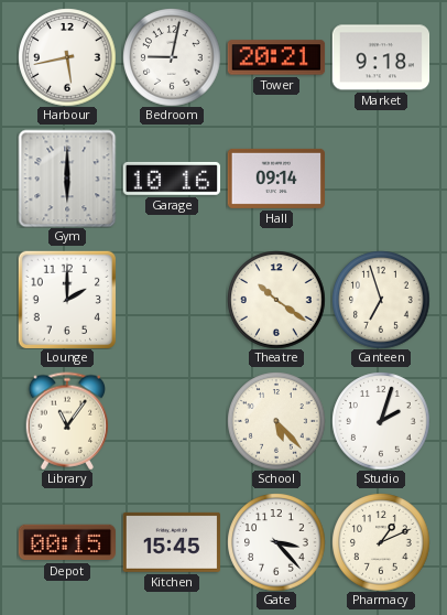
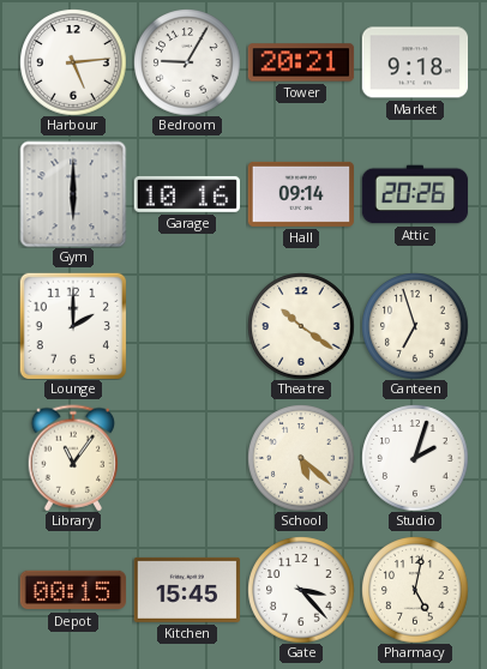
Harbour: 5:43 -> 5:14 (73, 62)
Bedroom: 9:02 -> 9:05 (187, 62)
Attic: none -> 20:26 (415, 194)
School: 5:23 -> 5:22 (301, 458)
Pharmacy: 1:11 -> 5:02 (415, 590)
